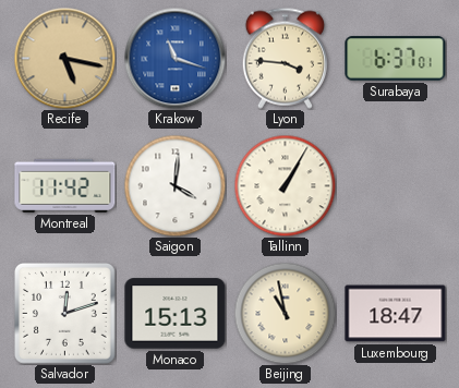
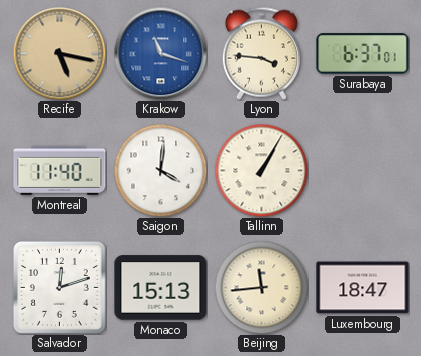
Montreal: 11:42 -> 11:40 (60, 170)
Beijing: 10:58 -> 11:44 (261, 287)
